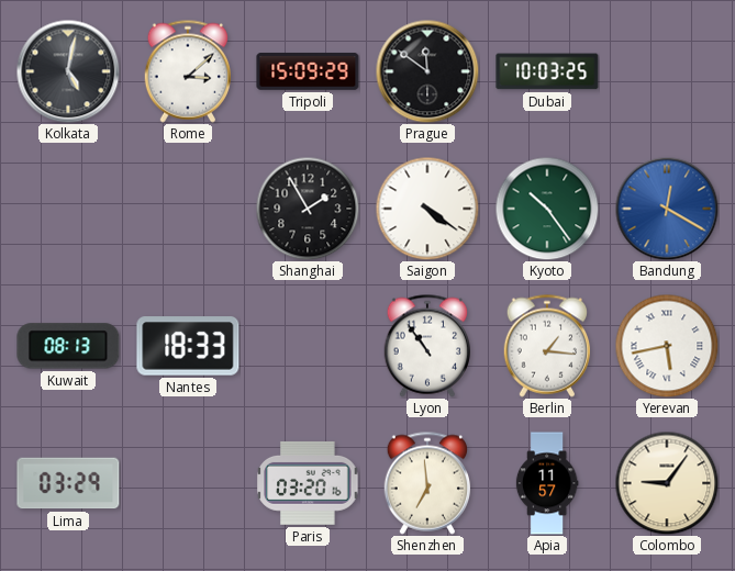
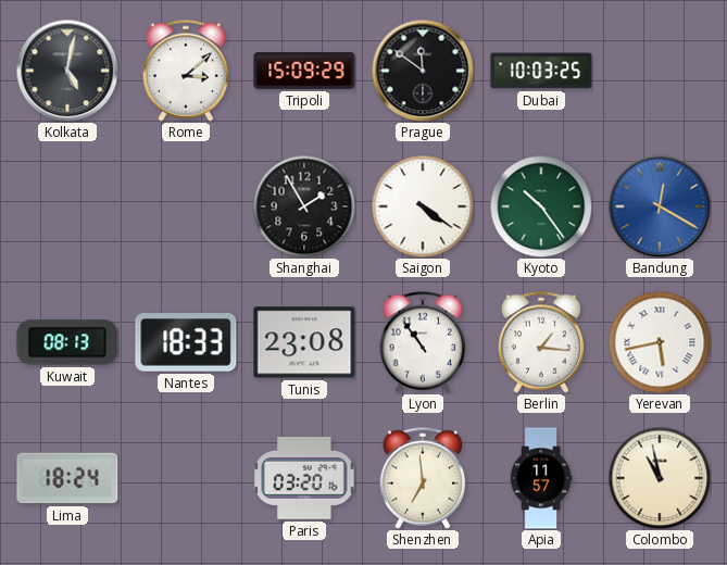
Tunis: none -> 23:08 (304, 342)
Lima: 03:29 -> 18:24 (67, 478)
Colombo: 9:06 -> 10:58 (660, 478)
